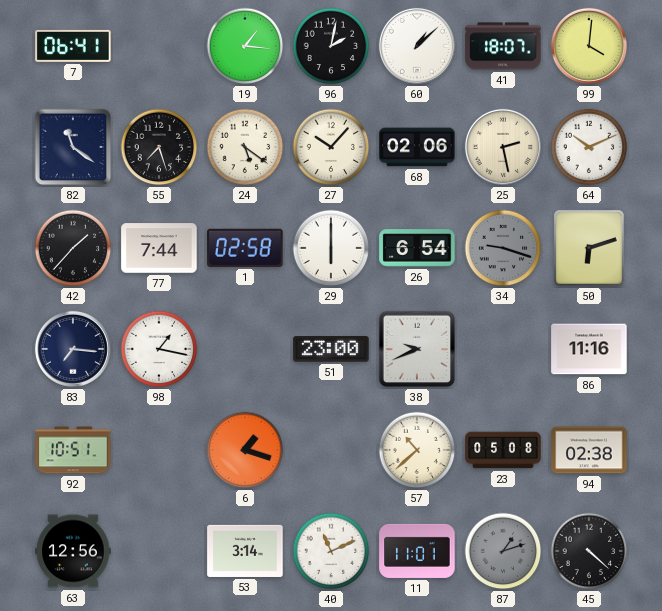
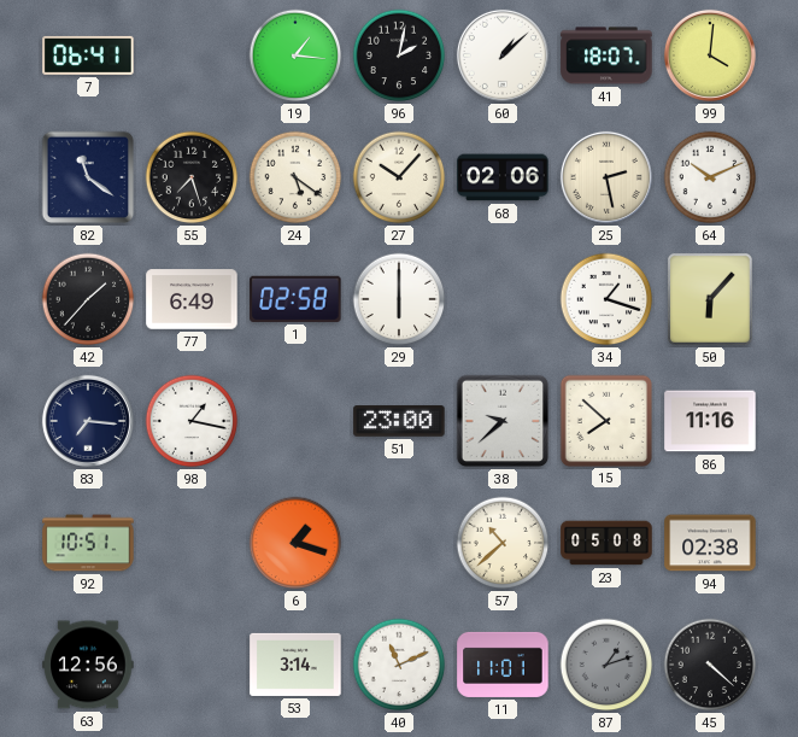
77: 7:44 -> 6:49 (192, 299)
26: 6:54 -> none (417, 248)
34: 9:18 -> 1:18 (606, 299)
34 dial: grey -> white (606, 299)
50: 6:12 -> 6:07 (710, 299)
38: 9:41 -> 9:38 (503, 421)
15: none -> 7:52 (605, 420)
